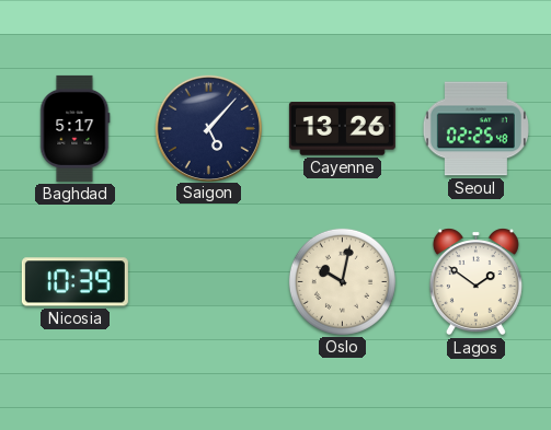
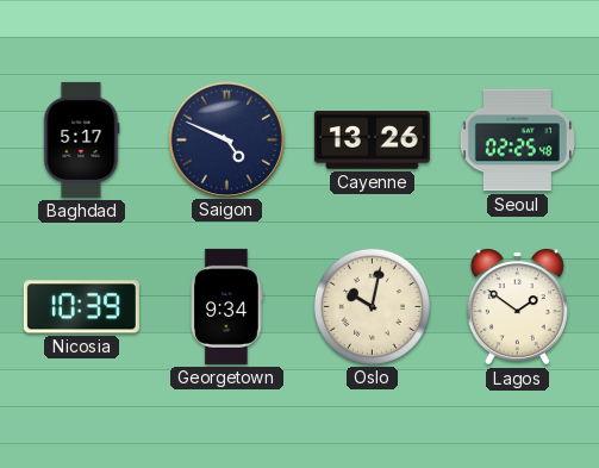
Saigon: 5:07 -> 4:49 (226, 139)
Georgetown: none -> 9:34 (227, 306)
